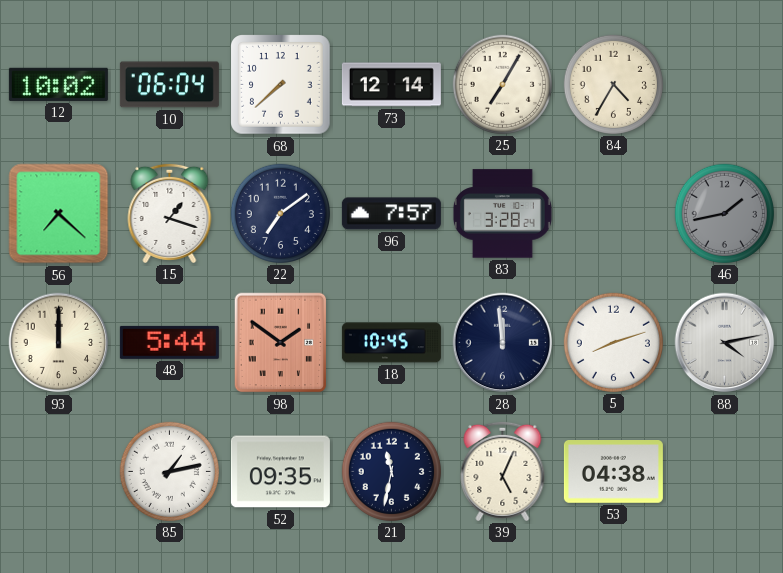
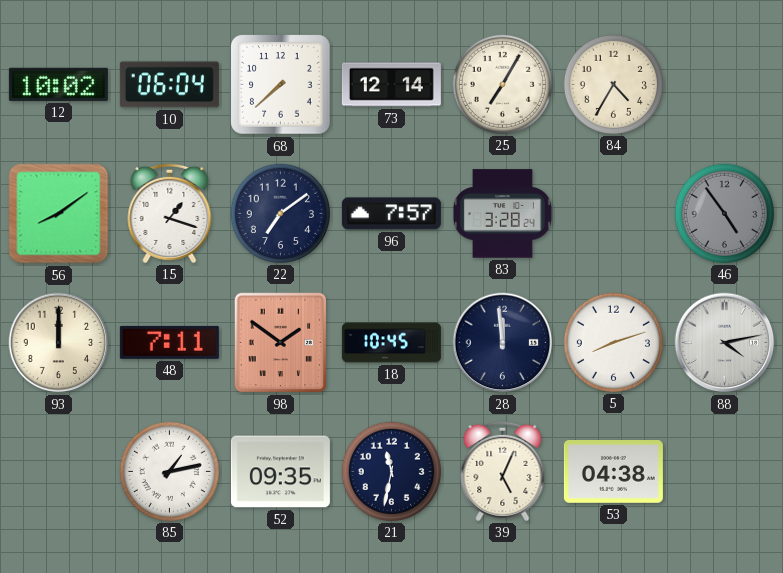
56: 7:22 -> 8:09 (59, 214)
46: 1:43 -> 4:54 (724, 213)
48: 5:44 -> 7:11 (169, 342)
